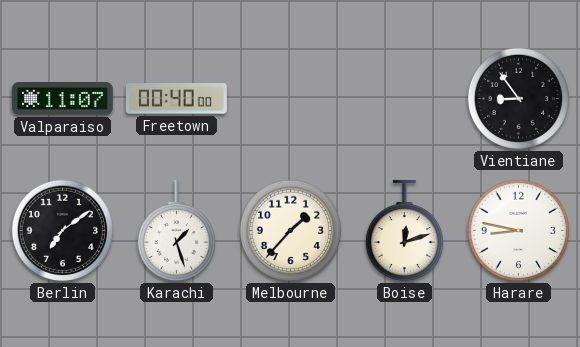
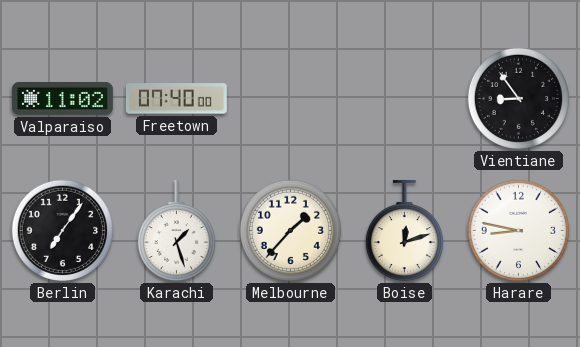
Valparaiso: 11:07 -> 11:02 (62, 99)
Freetown: 00:40 -> 07:40 (176, 99)
Berlin: 7:09 -> 7:06 (62, 230)
